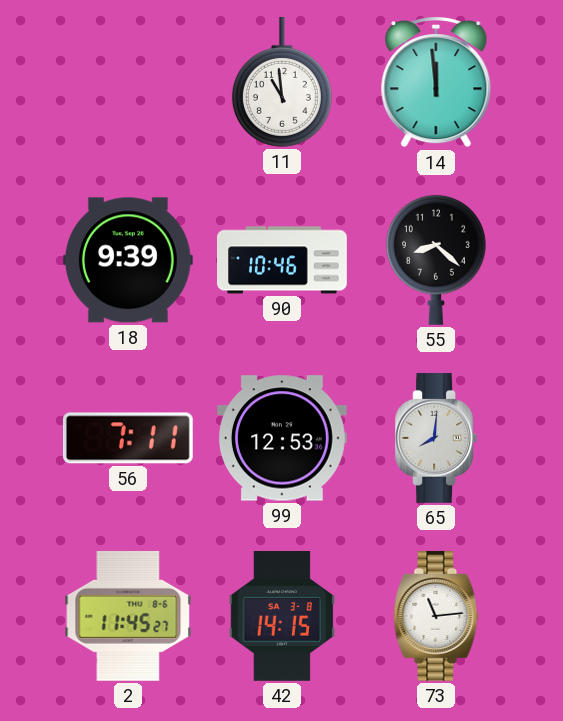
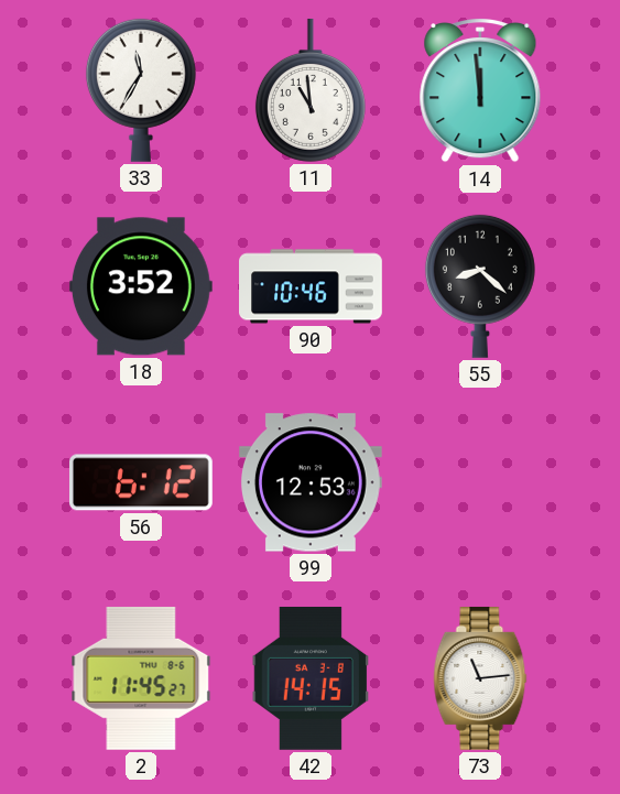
33: none -> 11:35 (141, 90)
18: 9:39 -> 3:52 (141, 286)
56: 7:11 -> 6:12 (141, 482)
65: 8:01 -> none (436, 438)
